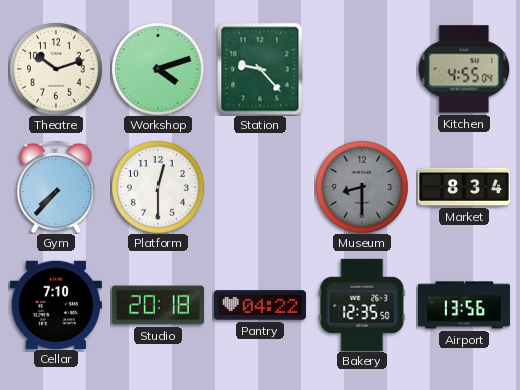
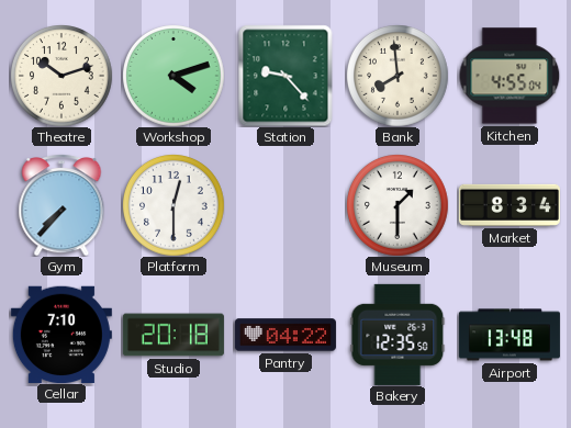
Bank: none -> 7:59 (398, 76)
Museum: 8:30 -> 1:30 (398, 205)
Museum dial: grey -> white (398, 205)
Airport: 13:56 -> 13:48 (510, 335)
